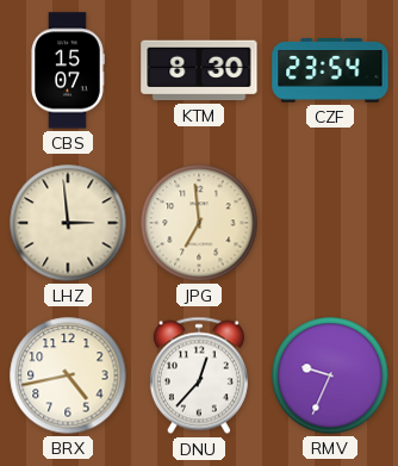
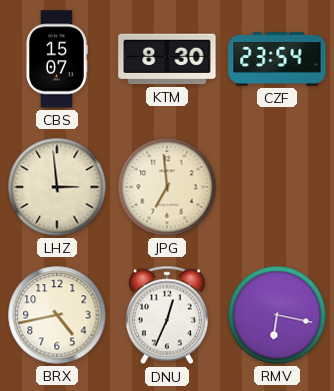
DNU: 12:37 -> 12:34 (167, 315)
RMV: 9:34 -> 6:17 (277, 315)
